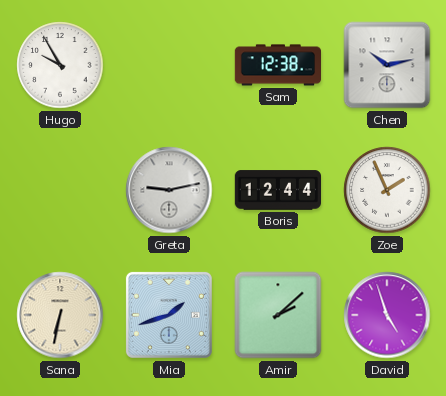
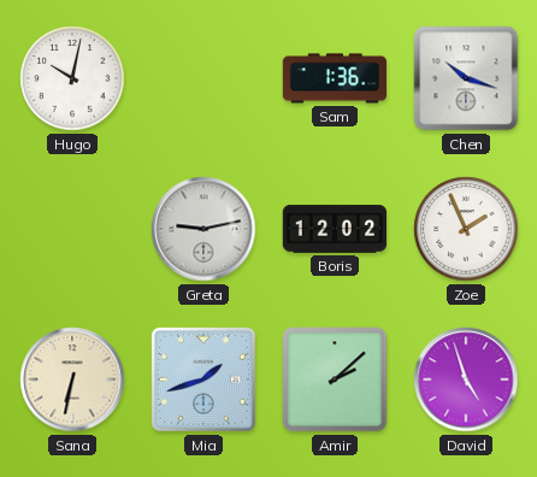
Hugo: 9:55 -> 10:02 (72, 78)
Sam: 12:38 -> 1:36 (334, 78)
Chen: 10:13 -> 10:18 (466, 78)
Boris: 12:44 -> 12:02 (334, 229)
